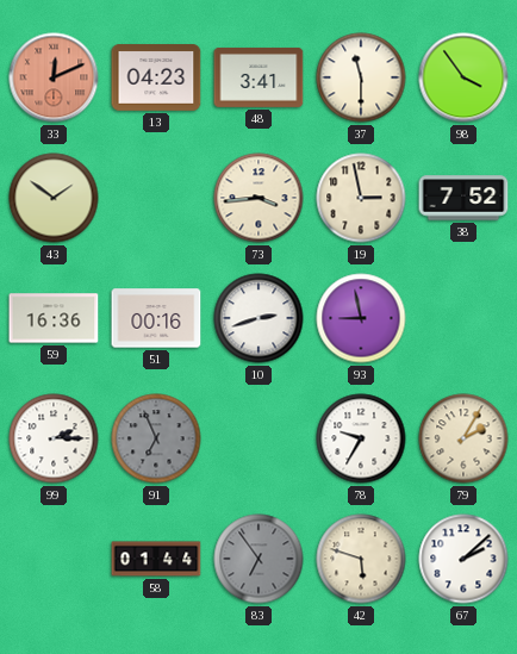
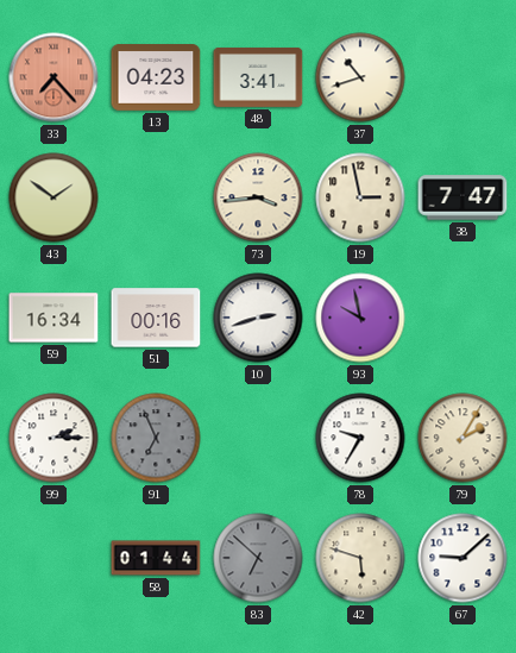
33: 12:11 -> 7:23 (54, 77)
37: 11:30 -> 10:42 (360, 77)
98: 3:54 -> none (463, 77)
38: 7:52 -> 7:47 (462, 197)
59: 16:36 -> 16:34 (54, 318)
93: 8:58 -> 9:58 (360, 318)
83: 6:54 -> 6:52 (258, 558)
67: 2:08 -> 9:08 (462, 558)
